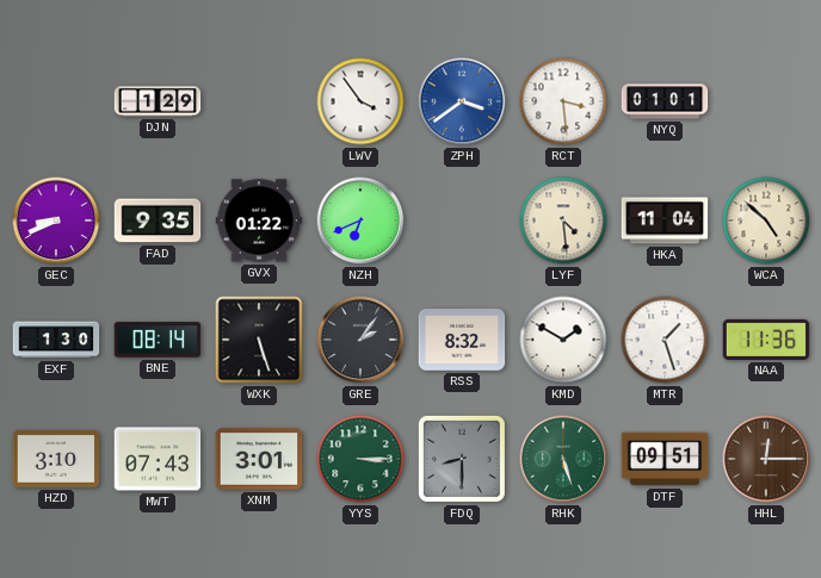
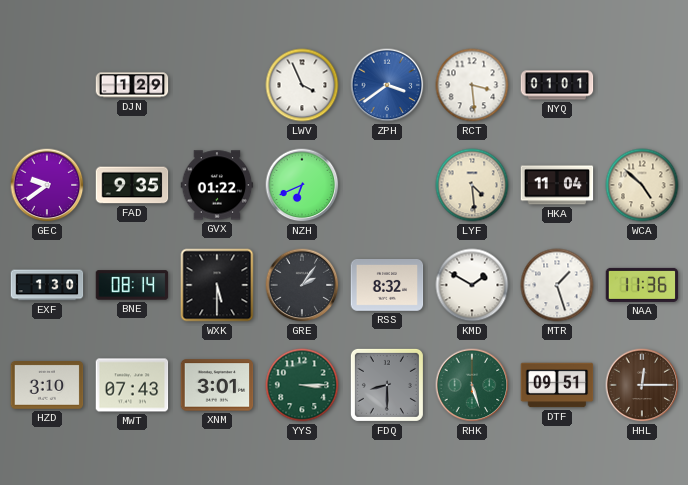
LWV: 3:54 -> 3:56 (302, 85)
GEC: 8:41 -> 9:39 (47, 185)
WXK: 5:27 -> 5:30 (217, 285)
